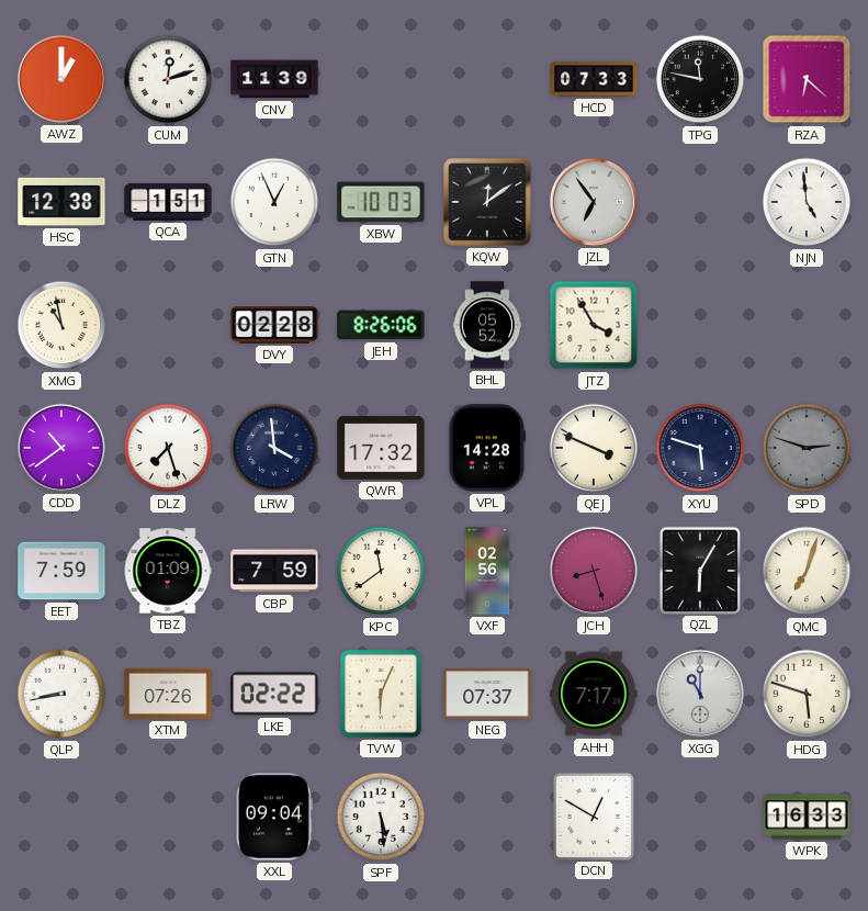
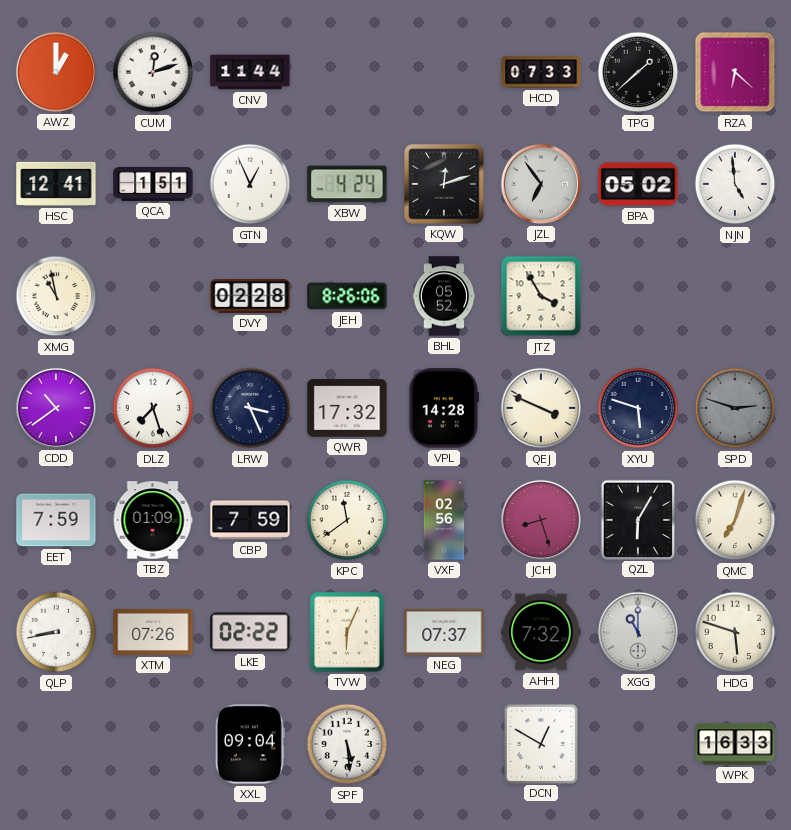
CNV: 11:39 -> 11:44 (250, 72)
TPG: 11:47 -> 1:38 (638, 72)
HSC: 12:38 -> 12:41 (56, 184)
XBW: 10:03 -> 4:24 (347, 184)
KQW: 12:09 -> 12:12 (444, 184)
BPA: none -> 05:02 (638, 184)
LRW: 3:59 -> 3:26 (250, 408)
AHH: 7:17 -> 7:32 (541, 632)
